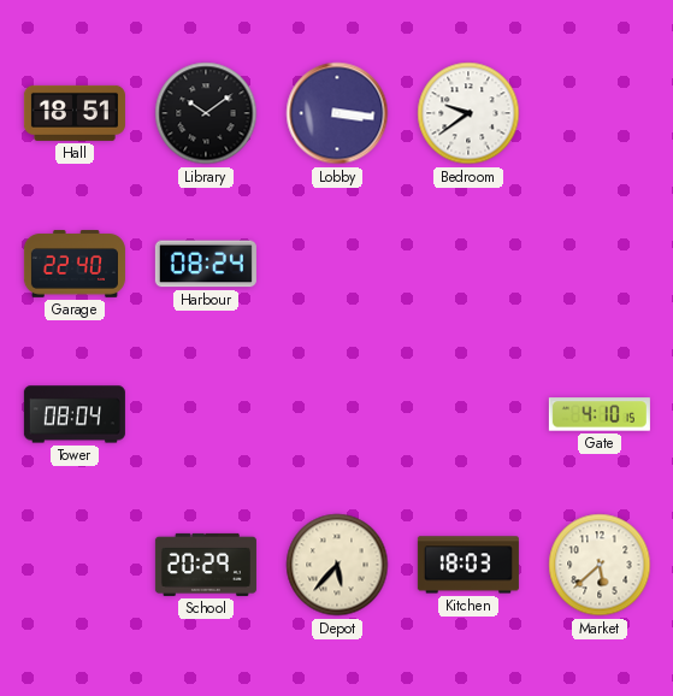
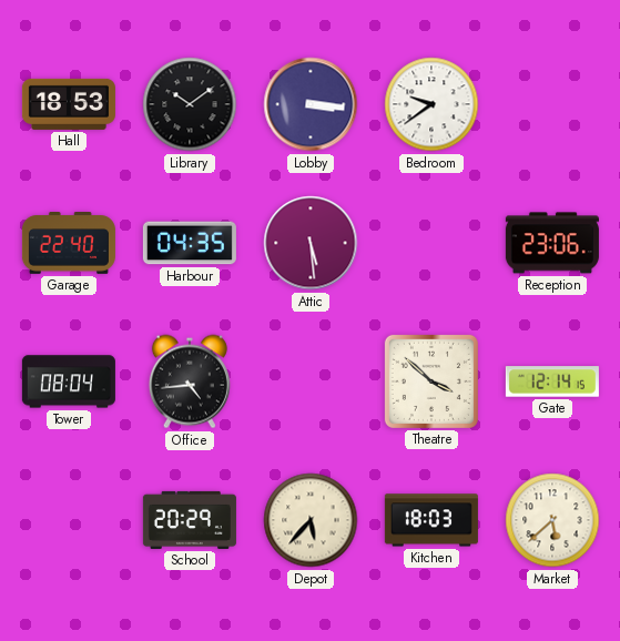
Hall: 18:51 -> 18:53 (69, 104)
Harbour: 08:24 -> 04:35 (190, 243)
Attic: none -> 5:29 (311, 243)
Reception: none -> 23:06 (552, 243)
Office: none -> 4:44 (190, 381)
Theatre: none -> 3:52 (431, 381)
Gate: 4:10 -> 12:14 (552, 381)
